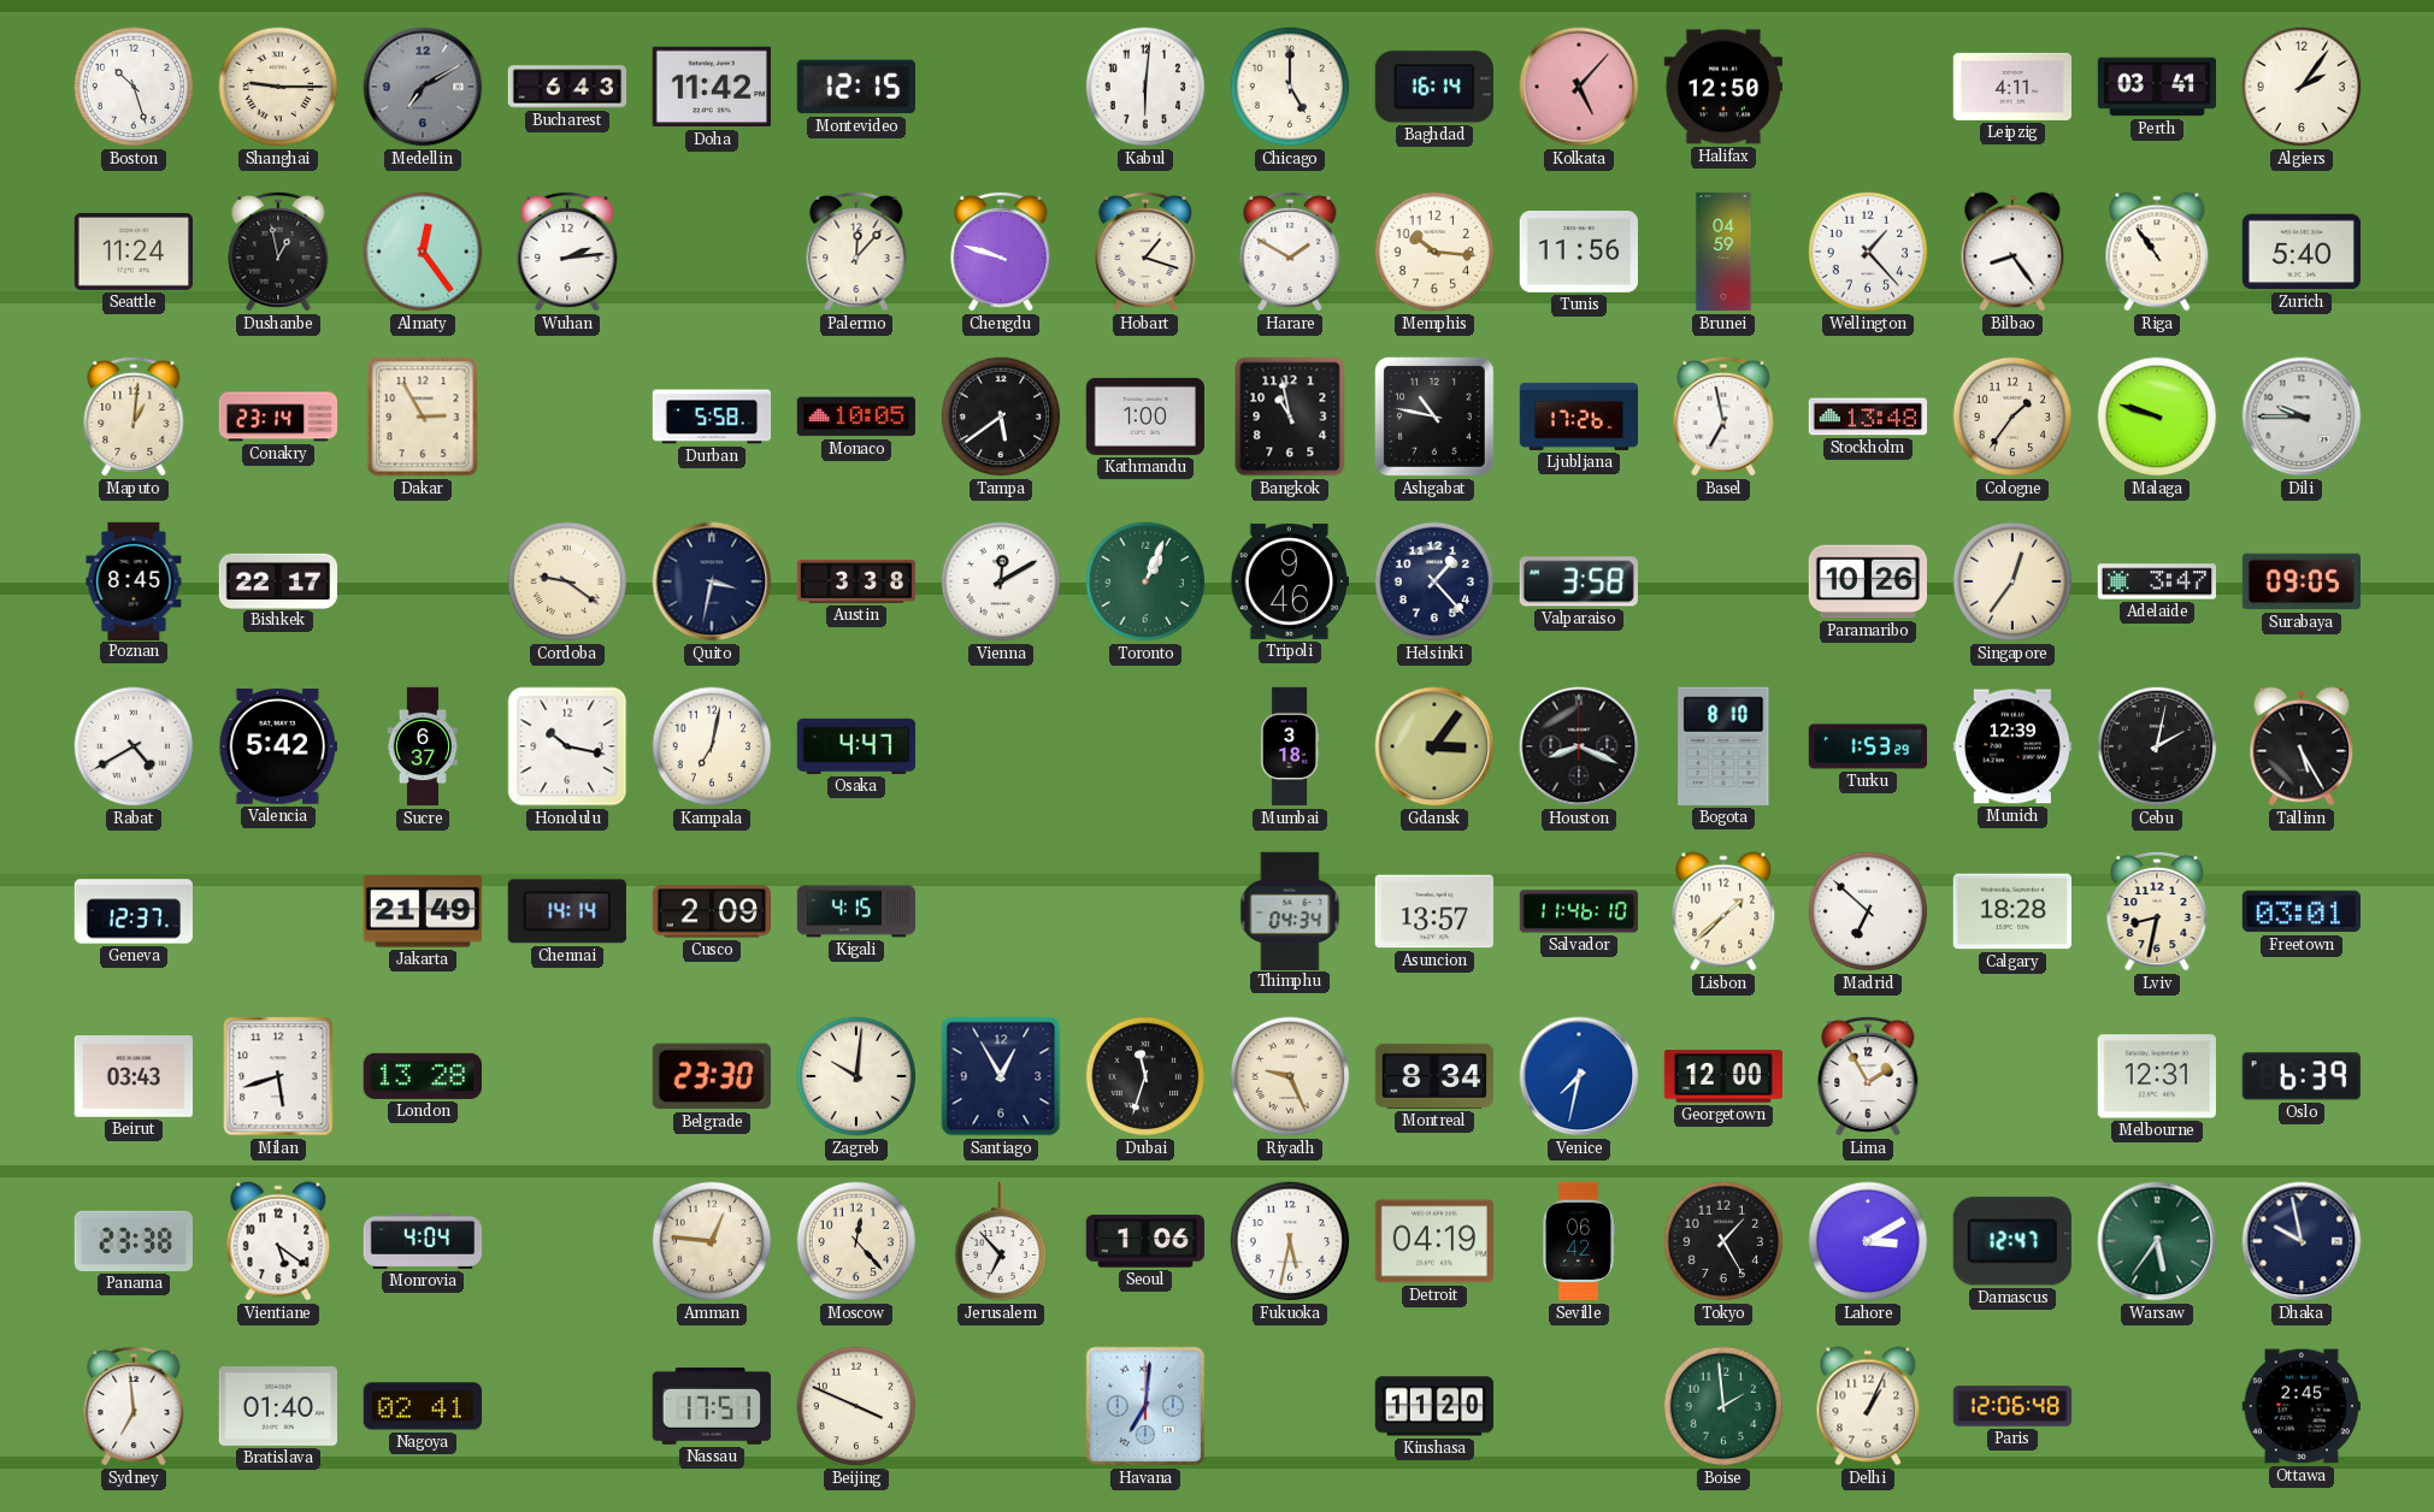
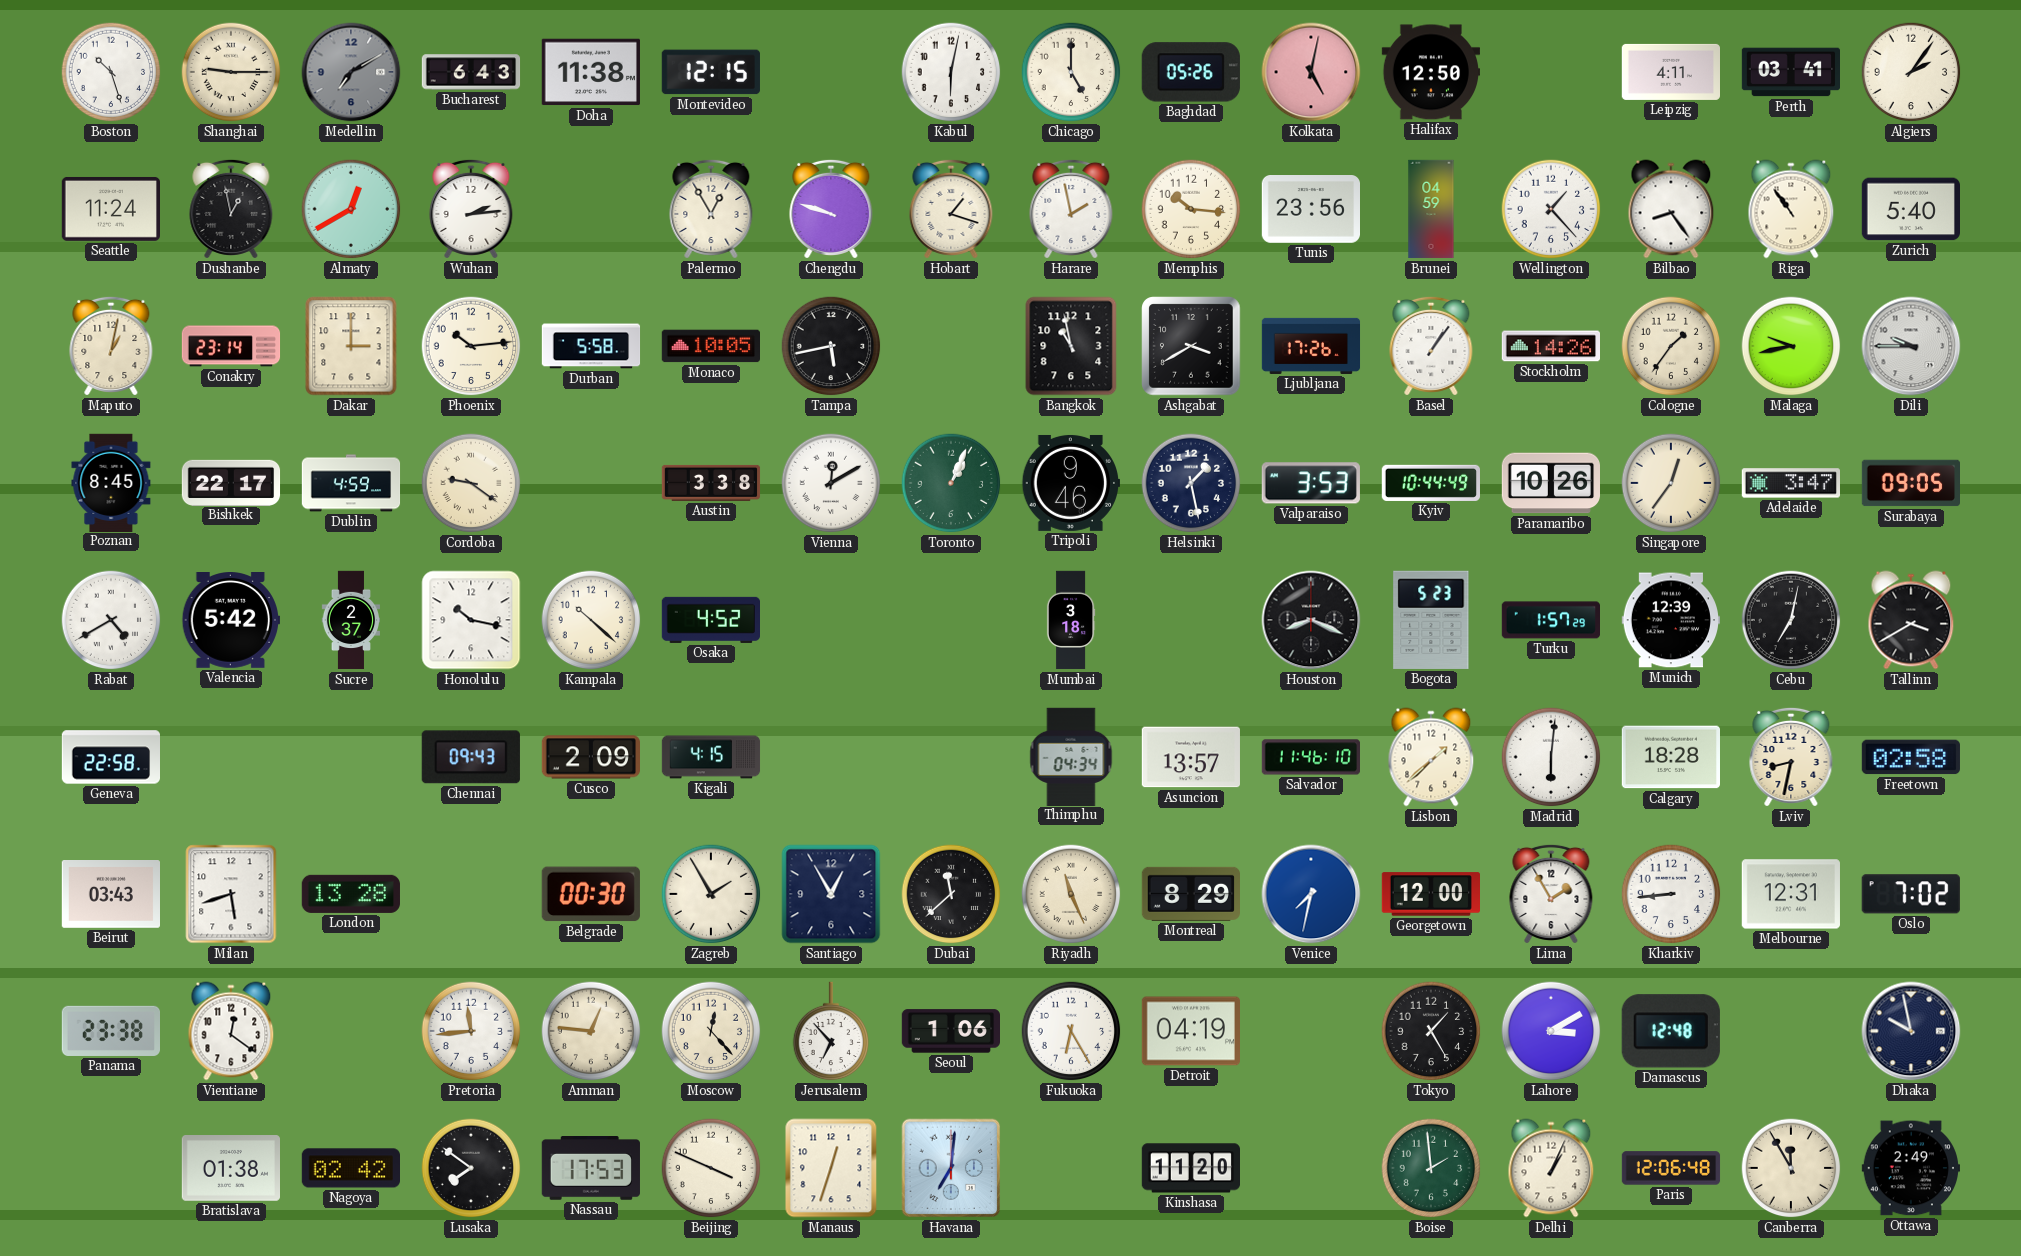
Doha: 11:42 -> 11:38 (591, 72)
Kabul: 6:01 -> 6:02 (951, 72)
Baghdad: 16:14 -> 05:26 (1191, 72)
Kolkata: 5:07 -> 5:02 (1311, 72)
Almaty: 12:24 -> 12:40 (351, 209)
Palermo: 12:07 -> 12:55 (711, 209)
Harare: 1:50 -> 1:58 (1071, 209)
Tunis: 11:56 -> 23:56 (1310, 210)
Maputo: 1:01 -> 1:02 (111, 346)
Dakar: 2:55 -> 3:00 (351, 346)
Phoenix: none -> 10:14 (471, 346)
Tampa: 5:39 -> 5:43 (831, 346)
Kathmandu: 1:00 -> none (1144, 417)
Ashgabat: 10:47 -> 3:40 (1191, 346)
Basel: 6:58 -> 1:06 (1431, 346)
Stockholm: 13:48 -> 14:26 (1550, 346)
Malaga: 9:48 -> 9:43 (1791, 346)
Dublin: none -> 4:59 (351, 483)
Quito: 3:32 -> none (712, 581)
Helsinki: 1:23 -> 1:28 (1191, 483)
Valparaiso: 3:58 -> 3:53 (1311, 483)
Kyiv: none -> 10:44 (1430, 483)
Sucre: 6:37 -> 2:37 (351, 620)
Kampala: 7:02 -> 10:22 (591, 620)
Osaka: 4:47 -> 4:52 (710, 620)
Gdansk: 3:06 -> none (1434, 746)
Bogota: 8:10 -> 5:23 (1431, 620)
Turku: 1:53 -> 1:57 (1550, 620)
Cebu: 2:02 -> 7:02 (1791, 620)
Tallinn: 5:25 -> 3:40 (1911, 620)
Geneva: 12:37 -> 22:58 (111, 757)
Jakarta: 21:49 -> none (422, 911)
Chennai: 14:14 -> 09:43 (471, 757)
Madrid: 6:52 -> 6:01 (1551, 757)
Freetown: 03:01 -> 02:58 (1910, 757)
Belgrade: 23:30 -> 00:30 (591, 894)
Zagreb: 10:01 -> 1:55 (711, 894)
Dubai: 11:33 -> 11:38 (951, 894)
Riyadh: 9:26 -> 11:26 (1071, 894)
Montreal: 8:34 -> 8:29 (1190, 894)
Kharkiv: none -> 8:44 (1671, 894)
Oslo: 6:39 -> 7:02 (1911, 894)
Vientiane: 5:21 -> 12:21 (231, 1031)
Monrovia: 4:04 -> none (423, 1241)
Pretoria: none -> 11:44 (471, 1031)
Fukuoka: 5:32 -> 6:25 (1071, 1031)
Seville: 06:42 -> none (1579, 1241)
Damascus: 12:47 -> 12:48 (1671, 1031)
Warsaw: 5:36 -> none (2157, 1241)
Sydney: 6:59 -> none (134, 1406)
Bratislava: 01:40 -> 01:38 (230, 1169)
Nagoya: 02:41 -> 02:42 (350, 1168)
Lusaka: none -> 7:51 (471, 1168)
Nassau: 17:51 -> 17:53 (591, 1169)
Manaus: none -> 12:33 (831, 1168)
Canberra: none -> 11:55 (1791, 1168)
Ottawa: 2:45 -> 2:49 (1910, 1168)
